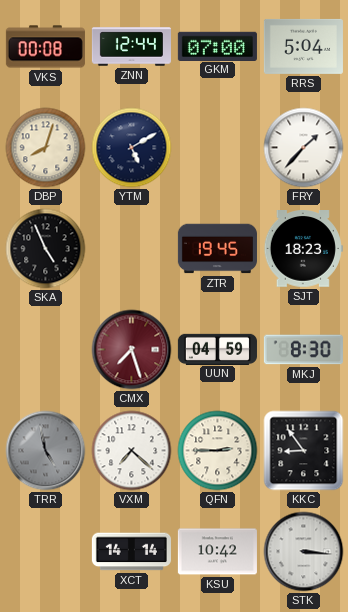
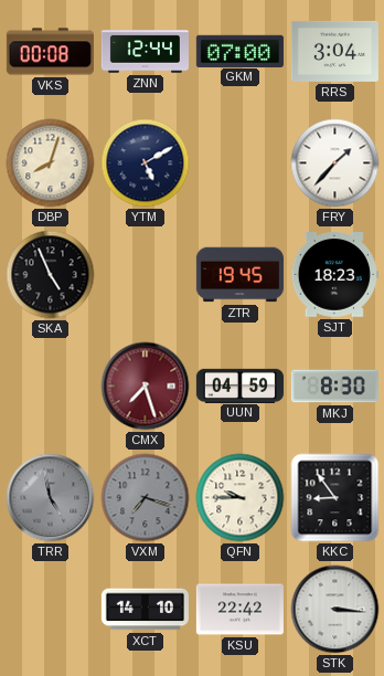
RRS: 5:04 -> 3:04 (334, 51)
VXM: 7:22 -> 7:18 (146, 498)
VXM dial: white -> grey (146, 498)
QFN: 2:45 -> 9:45 (241, 498)
XCT: 14:14 -> 14:10 (145, 610)
KSU: 10:42 -> 22:42 (239, 610)
